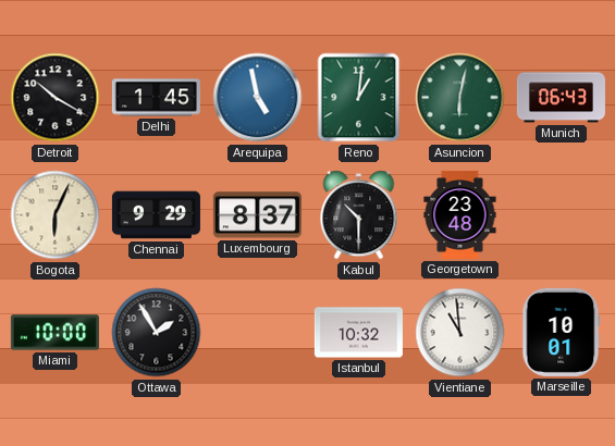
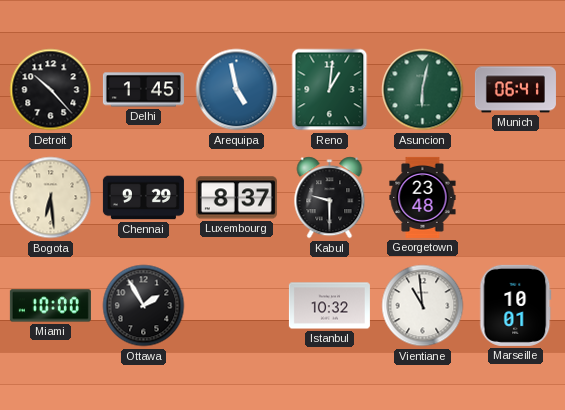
Detroit: 10:20 -> 10:23 (51, 90)
Munich: 06:43 -> 06:41 (515, 90)
Bogota: 6:04 -> 6:29 (51, 198)
Kabul: 10:30 -> 9:30 (330, 198)
